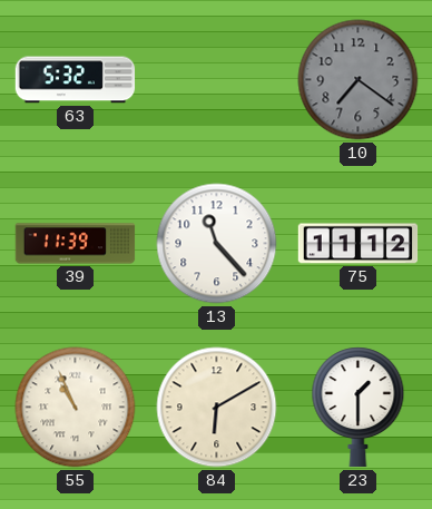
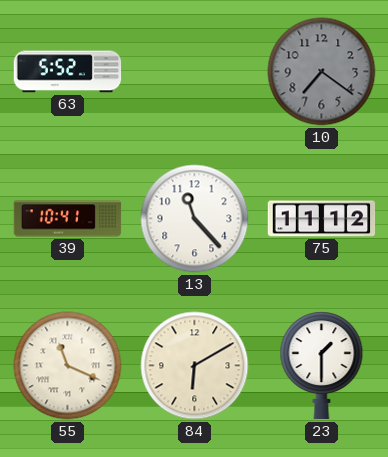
63: 5:32 -> 5:52 (68, 72)
39: 11:39 -> 10:41 (68, 219)
55: 10:56 -> 11:19 (68, 366)
